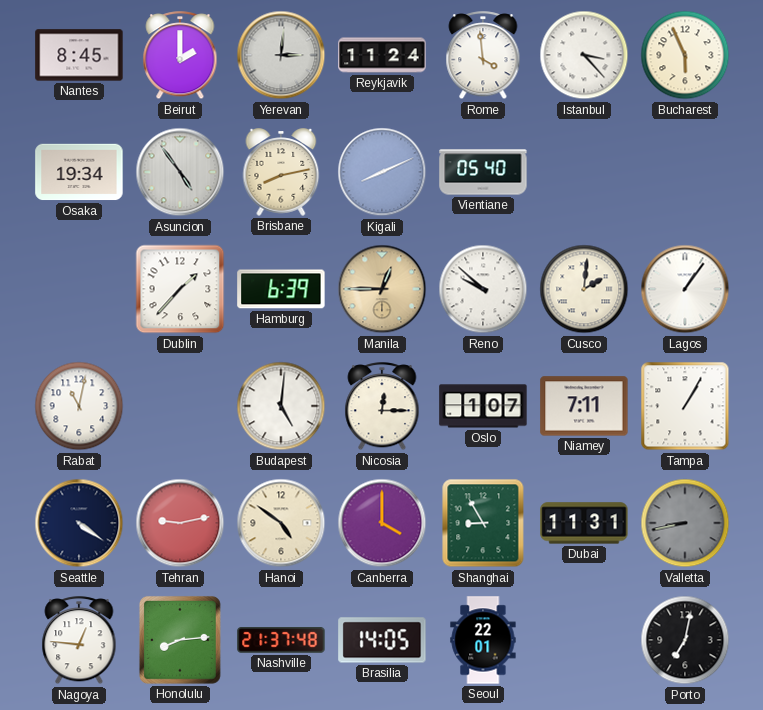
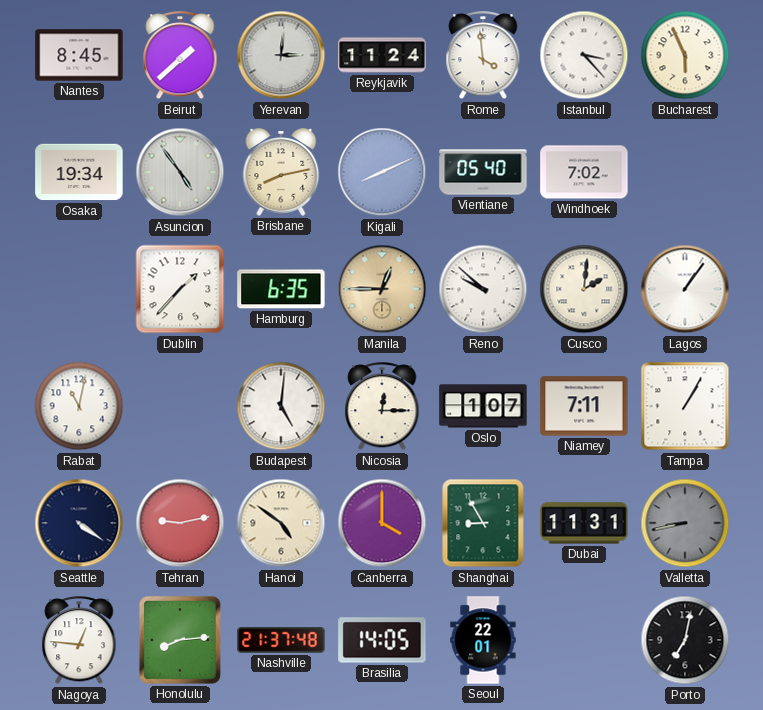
Beirut: 2:00 -> 1:38 (180, 56)
Windhoek: none -> 7:02 (584, 172)
Hamburg: 6:39 -> 6:35 (281, 289)
